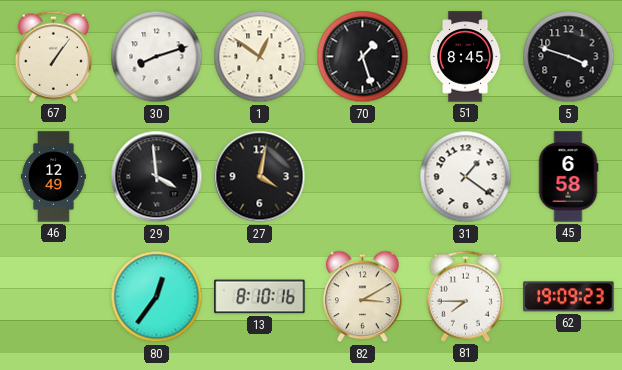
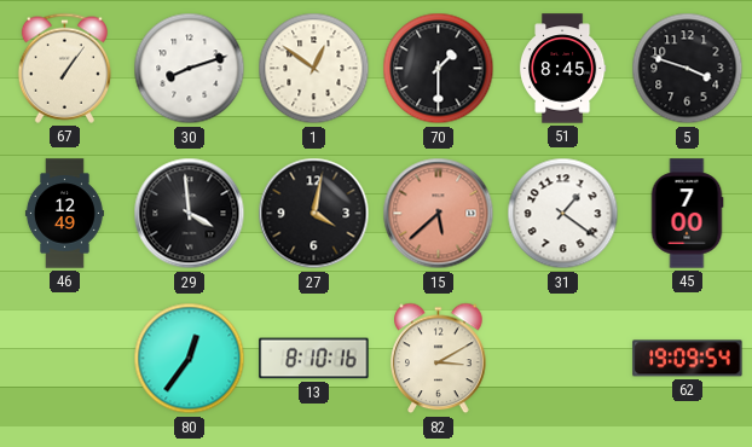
70: 1:27 -> 1:30 (439, 69)
15: none -> 5:38 (439, 214)
45: 6:58 -> 7:00 (687, 214)
81: 7:45 -> none (465, 296)
62: 19:09:23 -> 19:09:54 (688, 359)
